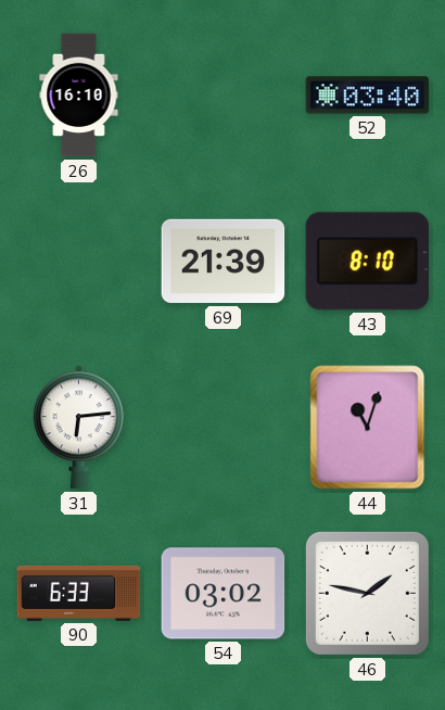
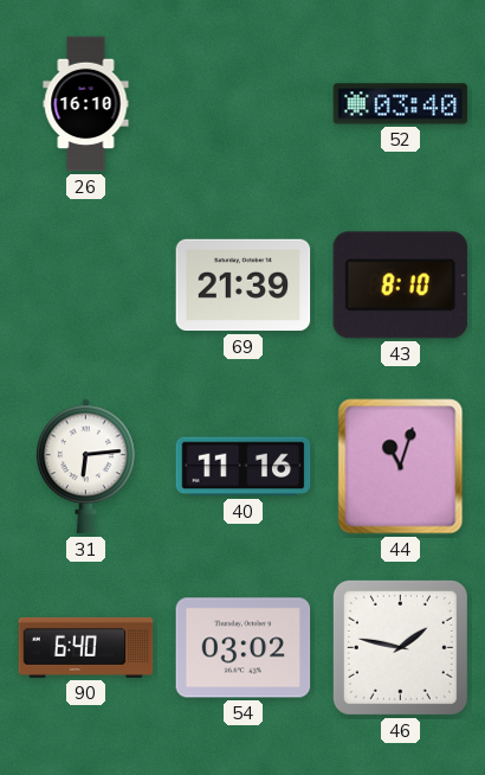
40: none -> 11:16 (244, 467)
90: 6:33 -> 6:40 (86, 647)
